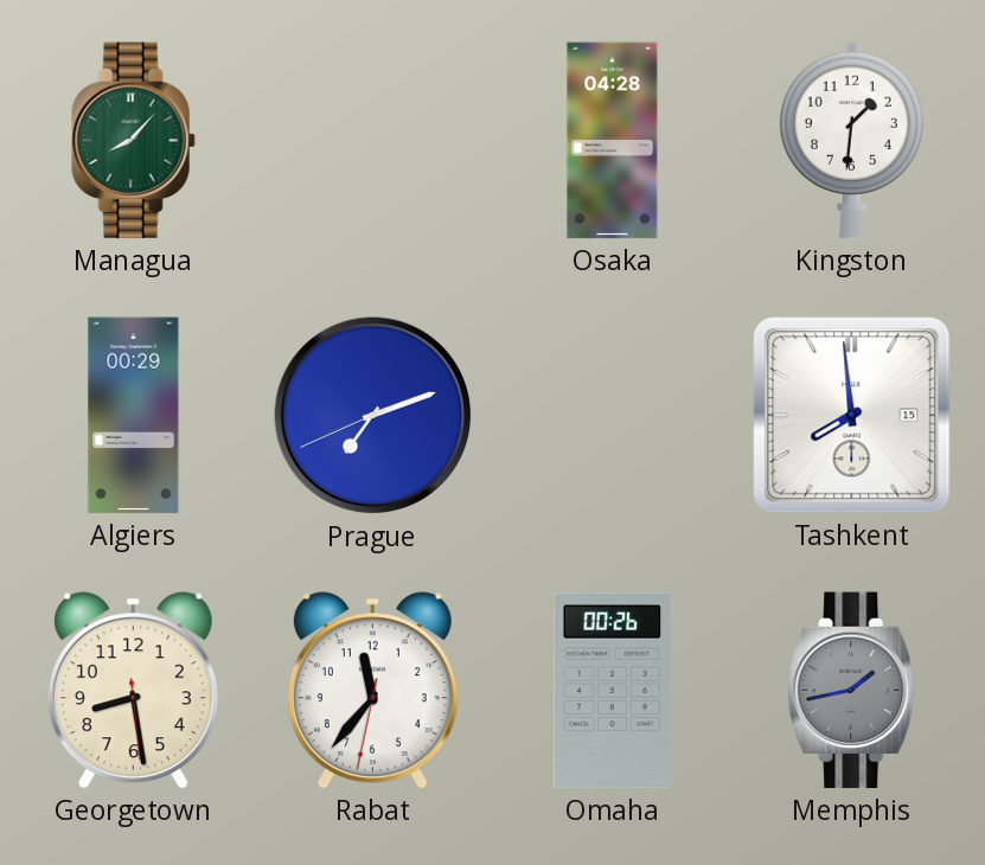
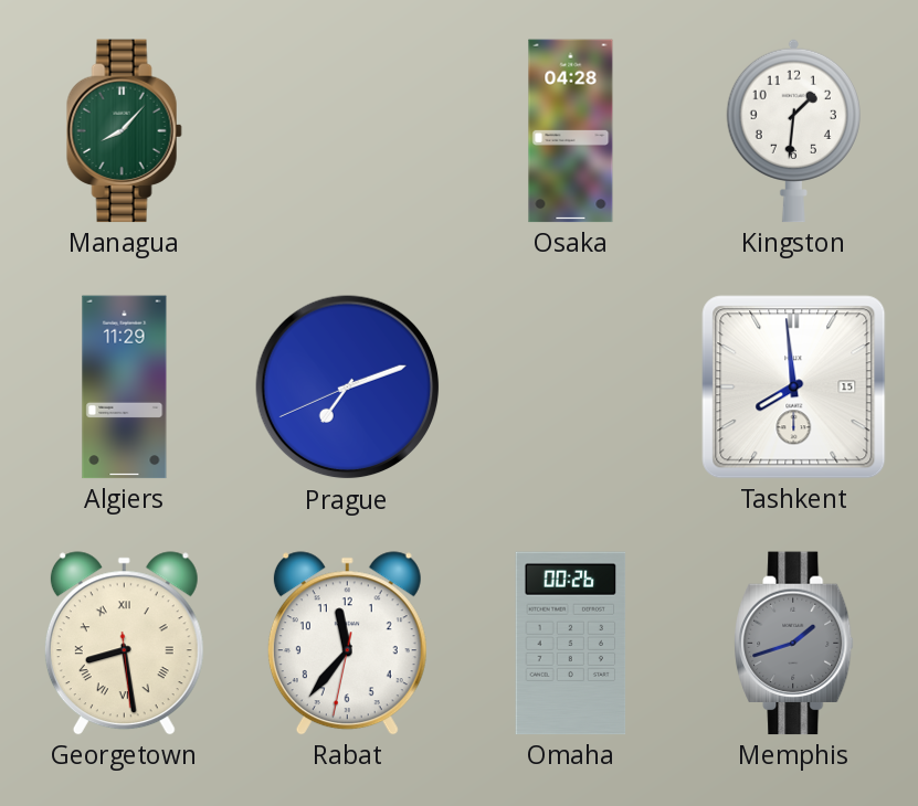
Algiers: 00:29 -> 11:29 (125, 388)
Georgetown numerals: Arabic -> Roman (124, 644)
Memphis: 1:43 -> 1:42 (794, 644)
